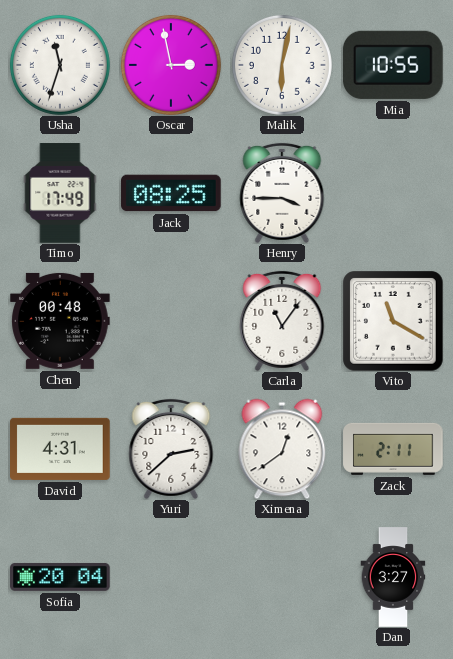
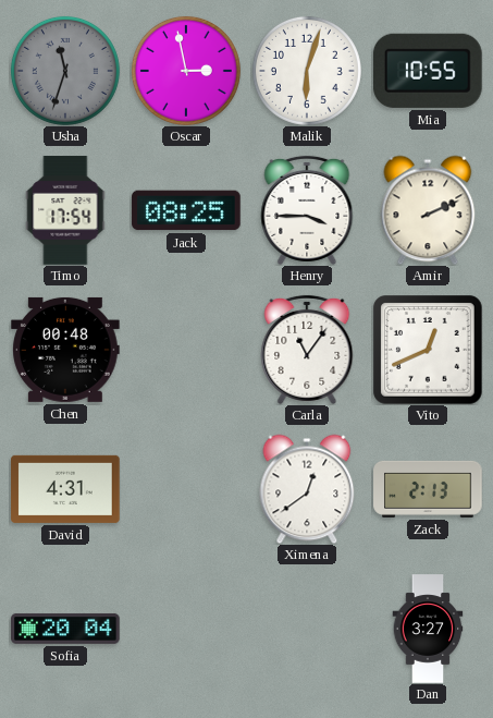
Usha dial: white -> grey (65, 71)
Malik: 6:02 -> 6:03 (307, 71)
Timo: 17:49 -> 17:54 (65, 210)
Amir: none -> 2:11 (428, 210)
Vito: 11:20 -> 12:41 (428, 350)
Yuri: 2:38 -> none (171, 449)
Zack: 2:11 -> 2:13 (428, 489)
